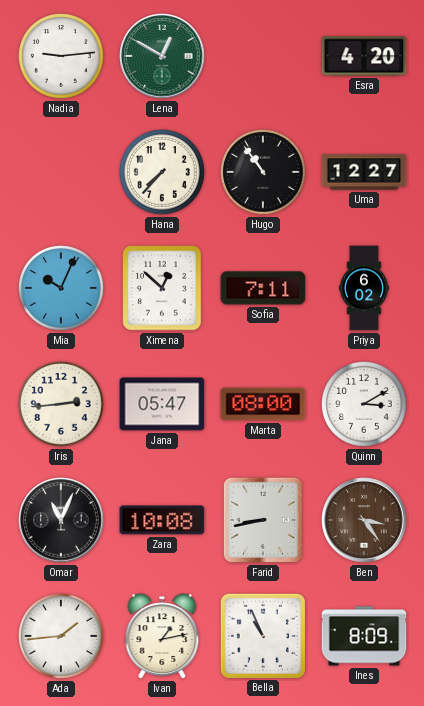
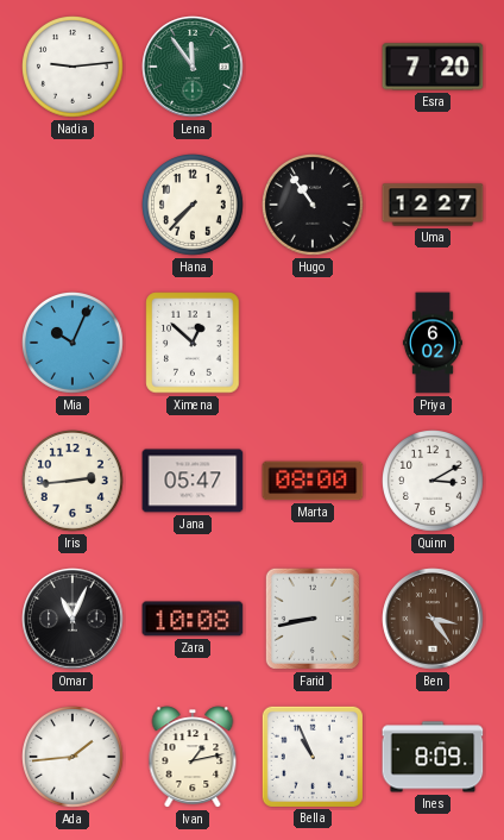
Lena: 12:50 -> 11:54 (193, 67)
Esra: 4:20 -> 7:20 (433, 67)
Sofia: 7:11 -> none (263, 288)
